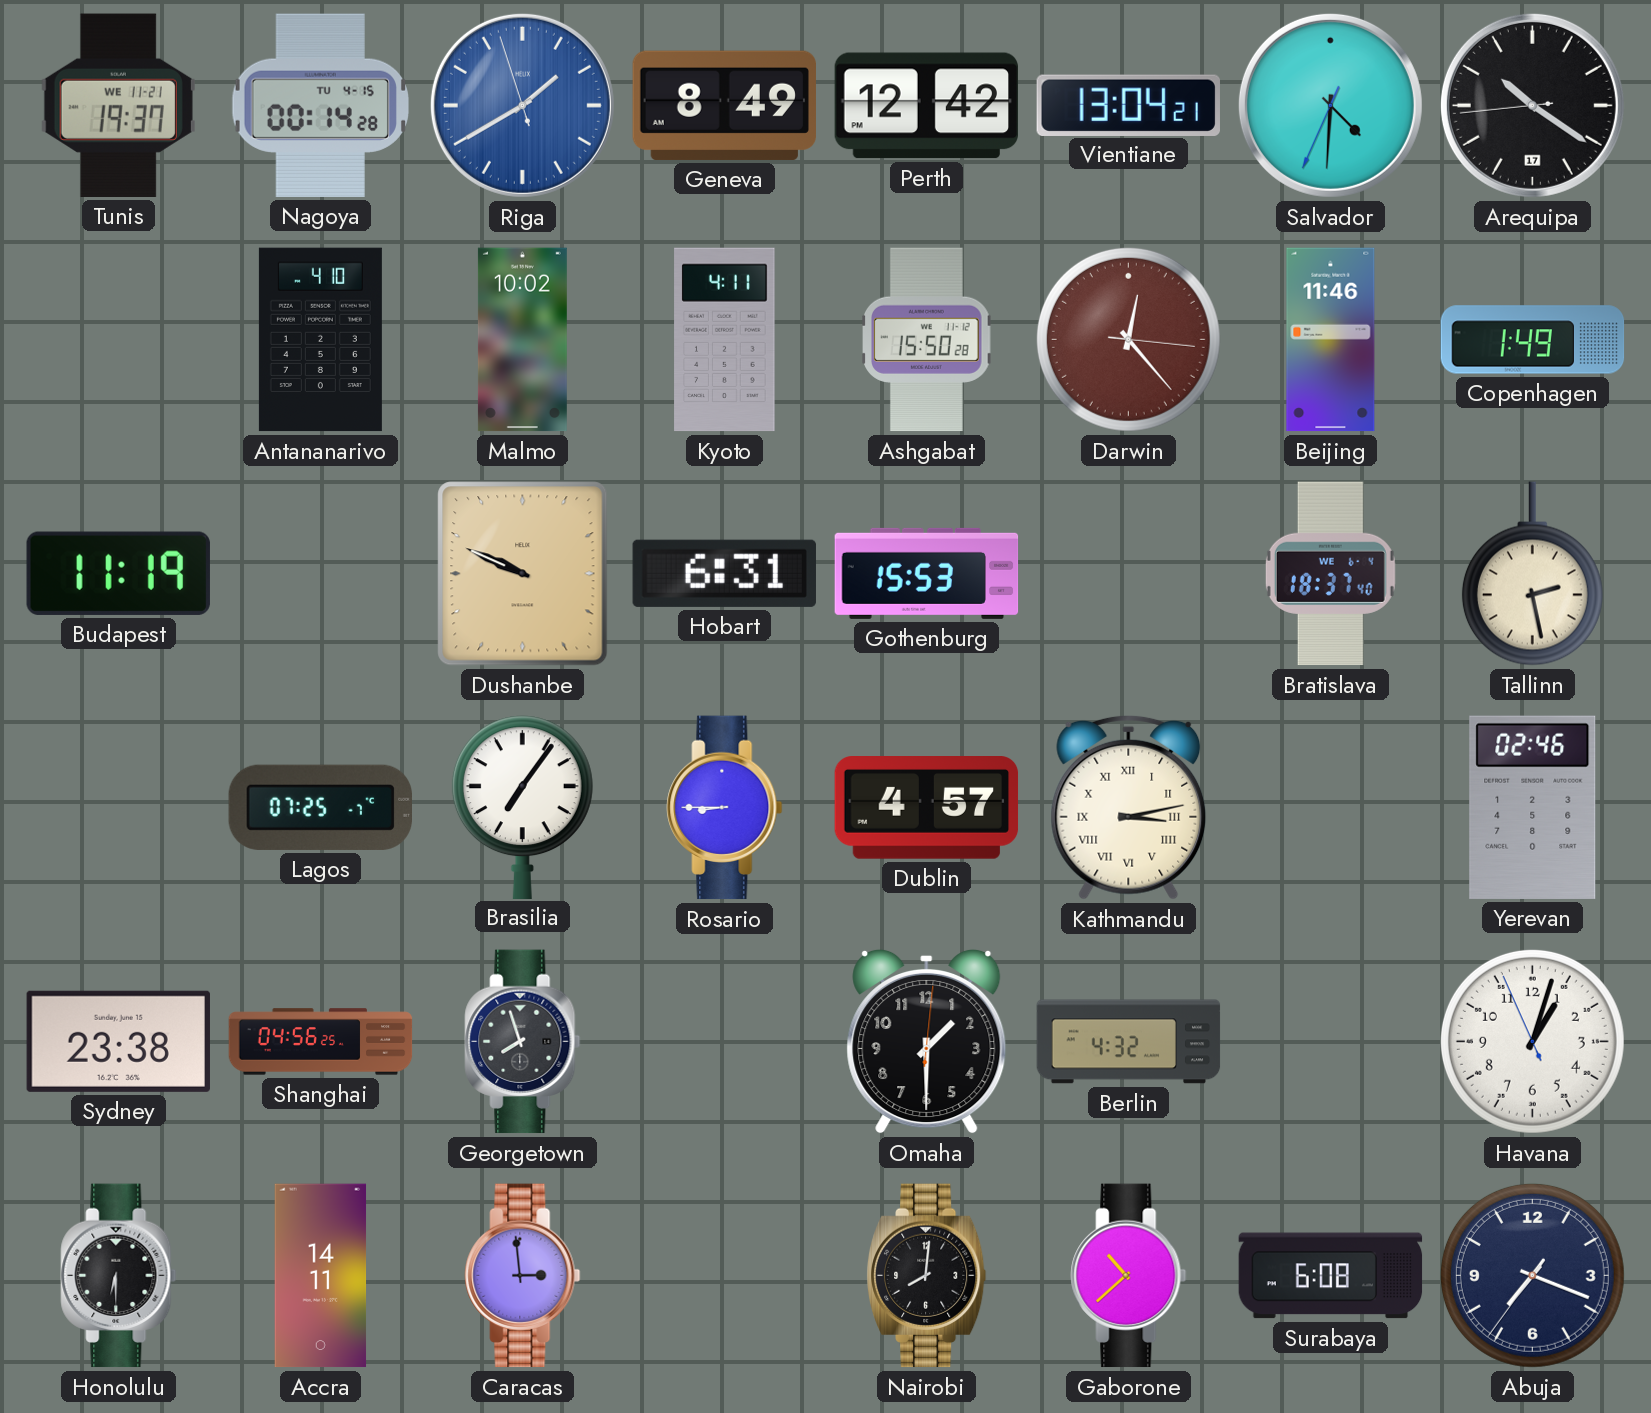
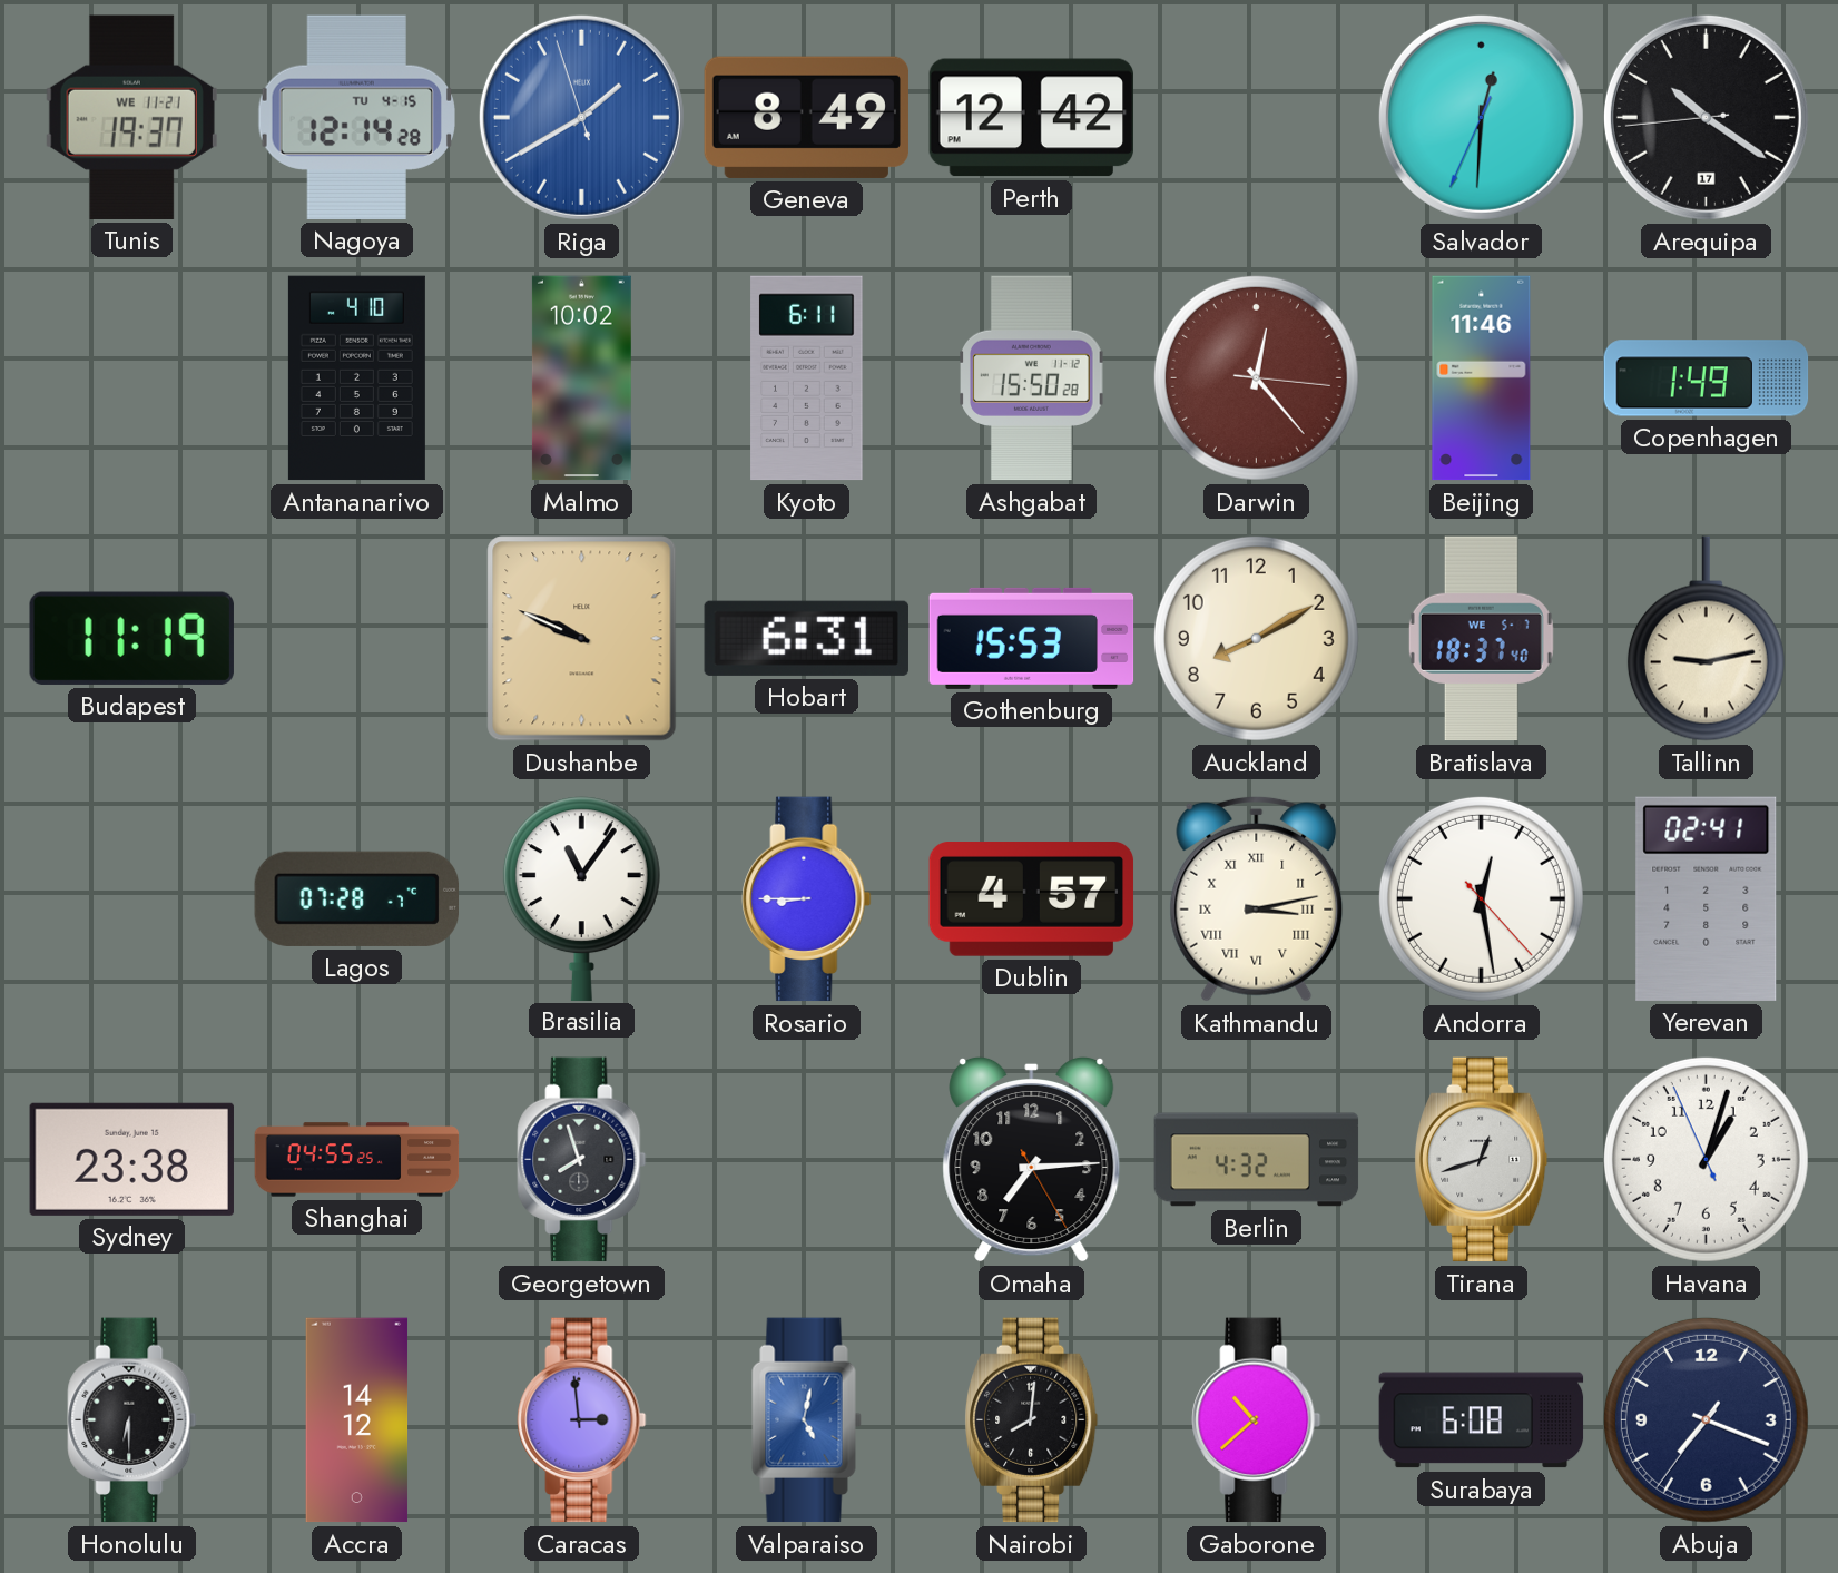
Nagoya: 00:14 -> 12:14 (356, 117)
Vientiane: 13:04 -> none (1128, 105)
Salvador: 4:30 -> 12:30 (1481, 117)
Kyoto: 4:11 -> 6:11 (807, 378)
Auckland: none -> 8:10 (1256, 638)
Bratislava date: WE 6-4 -> WE 5-7 (1481, 639)
Tallinn: 2:28 -> 9:13 (1706, 639)
Lagos: 07:25 -> 07:28 (356, 898)
Brasilia: 7:06 -> 11:06 (581, 898)
Andorra: none -> 12:28 (1481, 898)
Yerevan: 02:46 -> 02:41 (1707, 898)
Shanghai: 04:56 -> 04:55 (357, 1160)
Omaha: 1:30 -> 7:14 (1032, 1159)
Tirana: none -> 12:42 (1481, 1160)
Accra: 14:11 -> 14:12 (357, 1420)
Valparaiso: none -> 5:02 (807, 1420)
